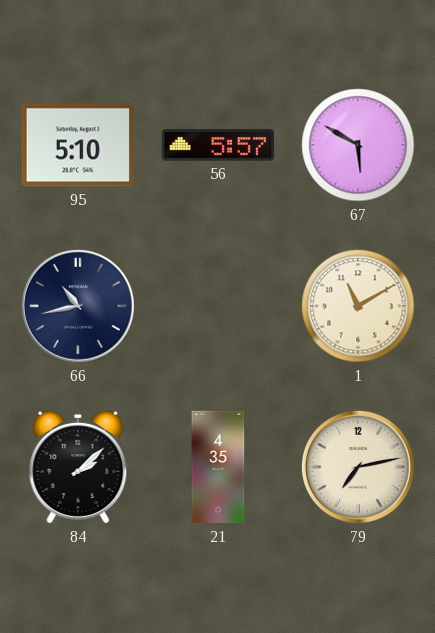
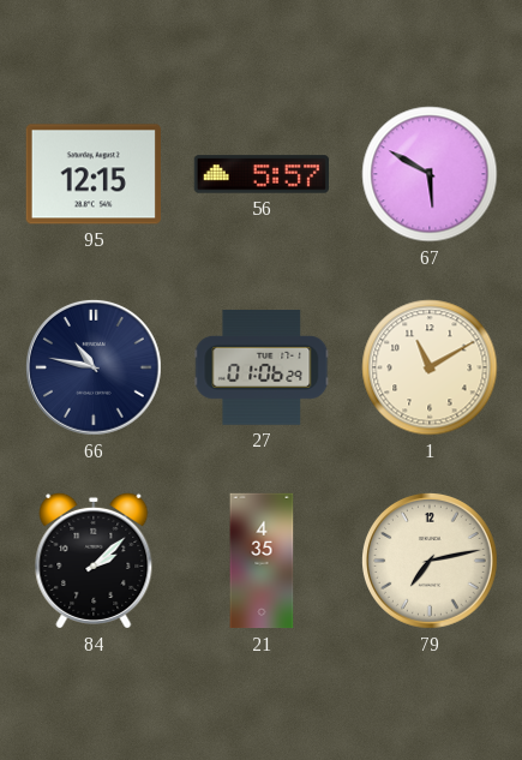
95: 5:10 -> 12:15 (92, 174)
66: 10:43 -> 10:47 (94, 367)
27: none -> 01:06 (262, 367)
